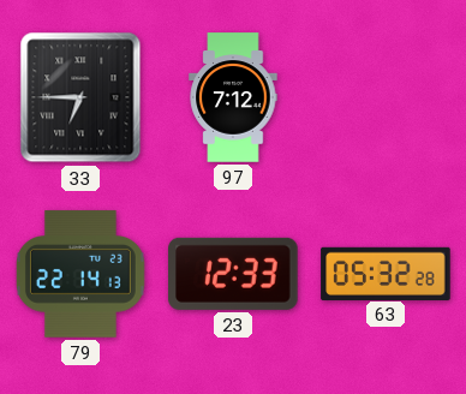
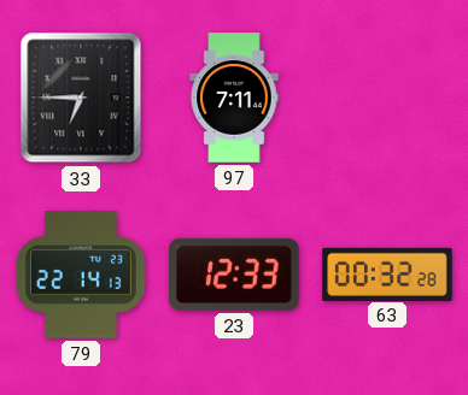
97: 7:12 -> 7:11 (234, 98)
63: 05:32 -> 00:32 (387, 273)
